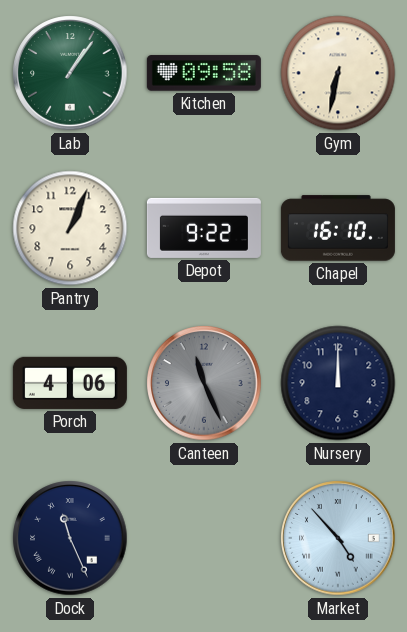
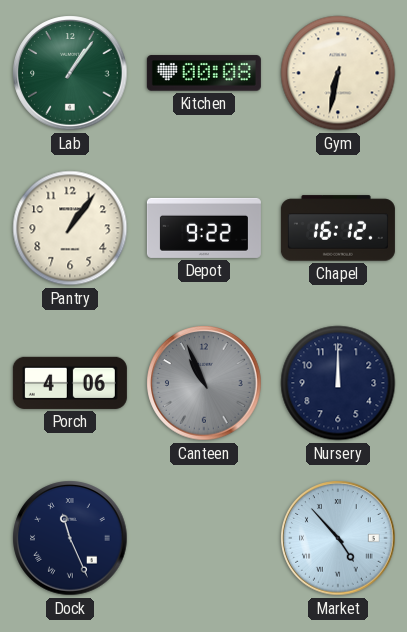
Kitchen: 09:58 -> 00:08 (204, 73)
Pantry: 1:04 -> 1:06 (70, 228)
Chapel: 16:10 -> 16:12 (338, 228)
Canteen: 11:26 -> 10:56 (204, 383)
